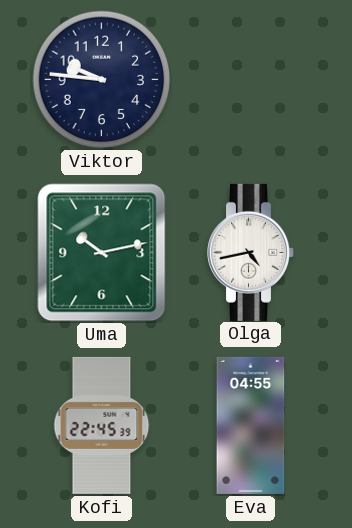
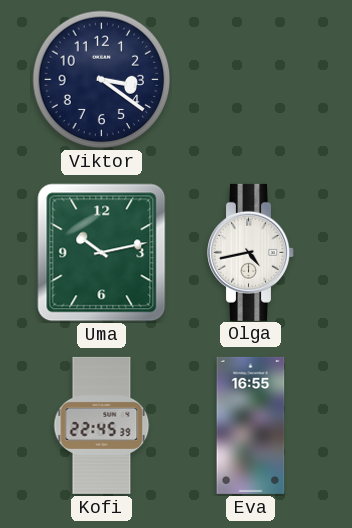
Viktor: 9:46 -> 3:21 (102, 80)
Eva: 04:55 -> 16:55 (251, 425)
